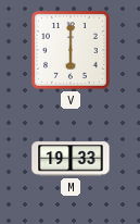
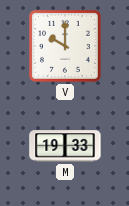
V: 6:00 -> 10:00 (66, 47)
